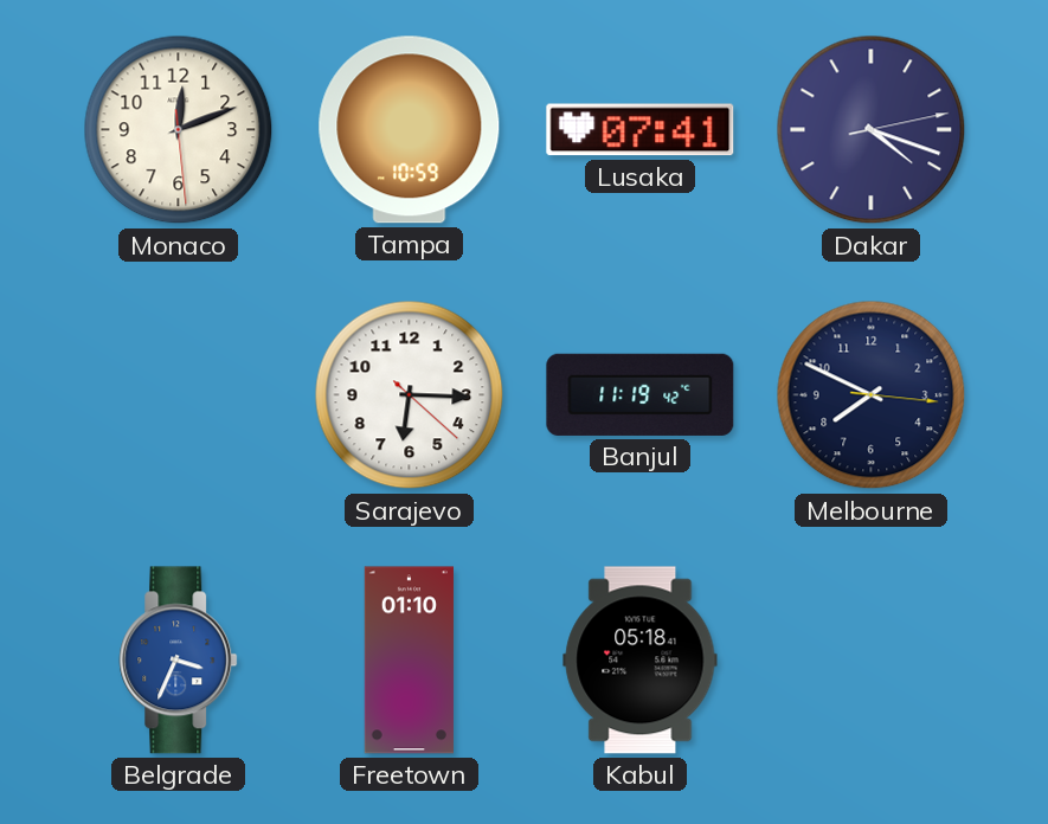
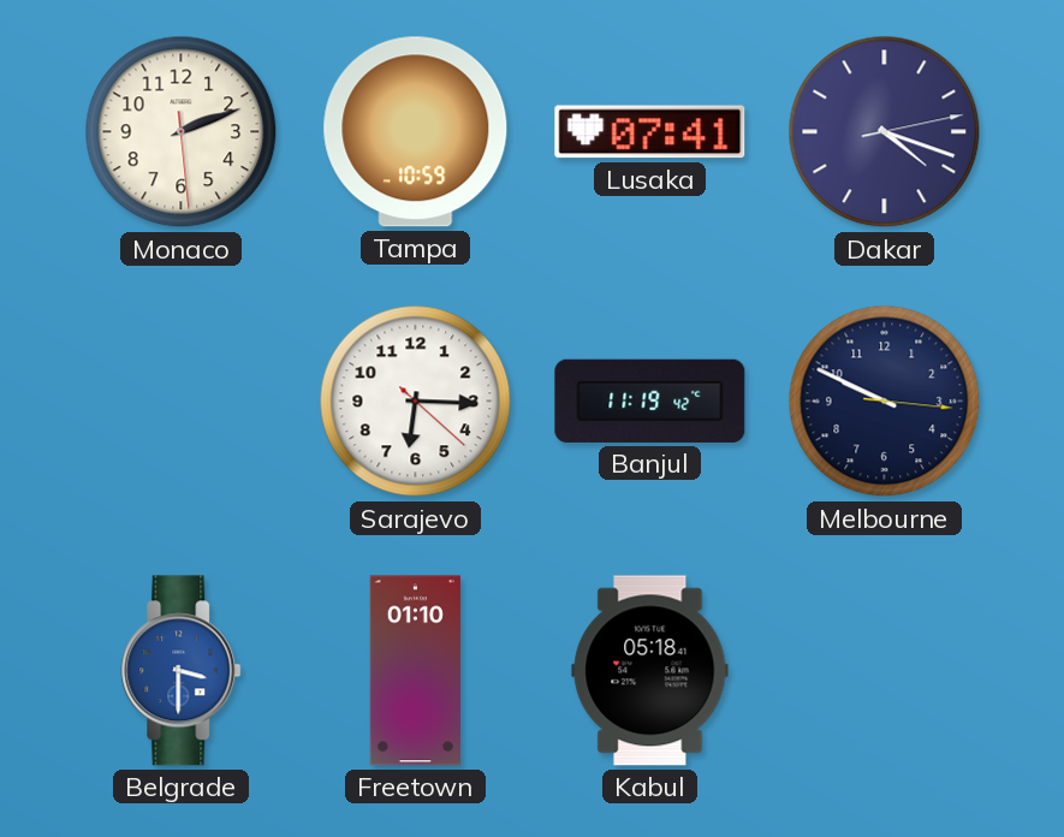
Monaco: 12:11 -> 2:11 (182, 132)
Melbourne: 7:49 -> 9:49 (885, 402)
Belgrade: 3:34 -> 3:30 (182, 671)
